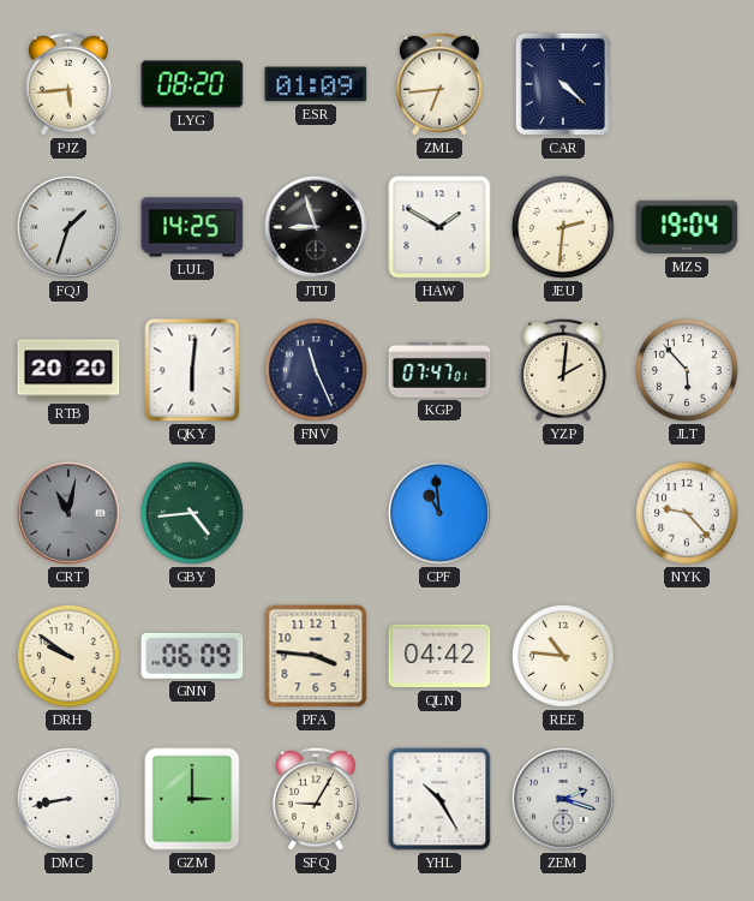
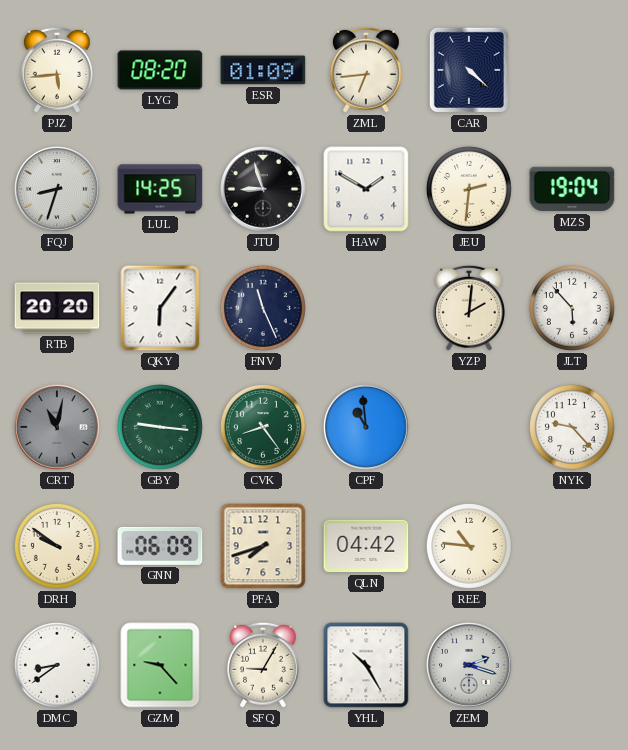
FQJ: 1:33 -> 8:33 (58, 190)
QKY: 6:01 -> 6:06 (160, 308)
KGP: 07:47 -> none (439, 370)
GBY: 4:44 -> 9:16 (160, 427)
CVK: none -> 8:24 (263, 427)
PFA: 3:46 -> 7:42 (263, 546)
DMC: 8:43 -> 8:39 (57, 665)
GZM: 3:00 -> 9:23 (160, 665)
